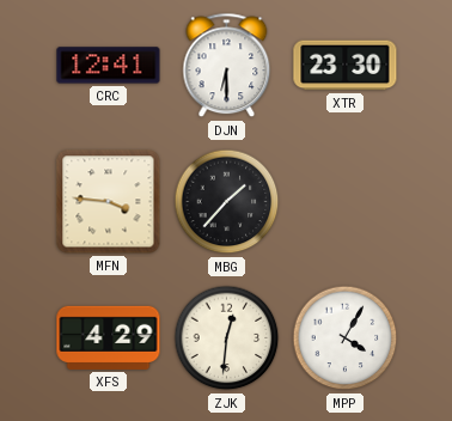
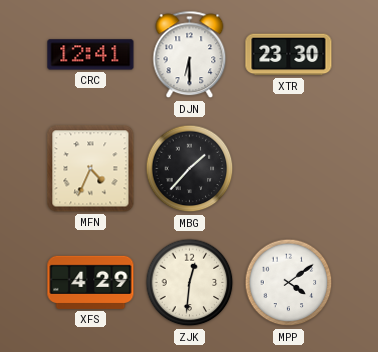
MFN: 3:46 -> 4:34 (91, 169)
MPP: 4:05 -> 4:09 (289, 283)
